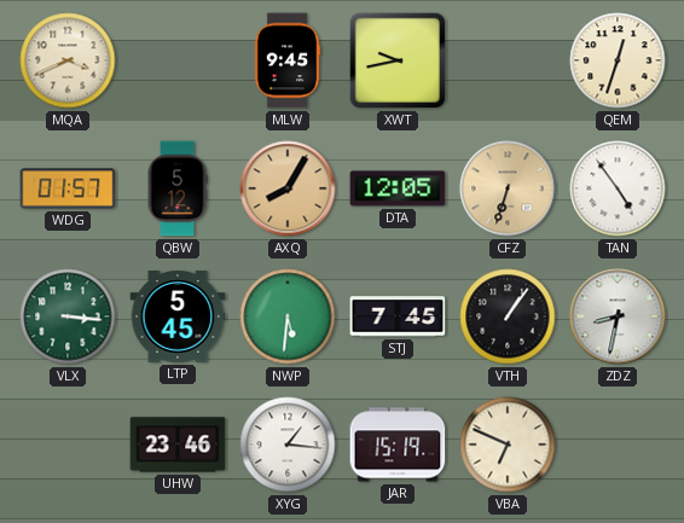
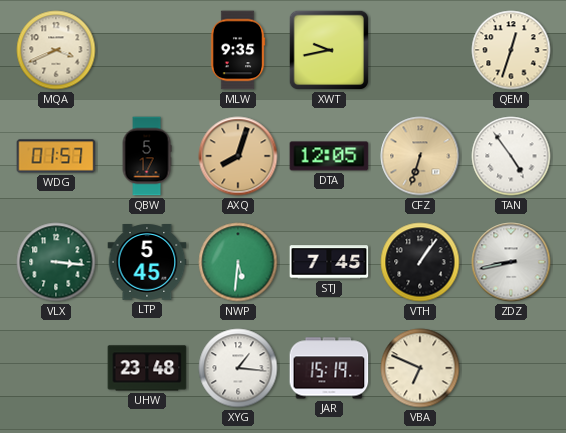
MLW: 9:45 -> 9:35 (238, 50)
QBW: 5:12 -> 5:17 (147, 156)
AXQ: 8:05 -> 8:03 (238, 156)
ZDZ: 8:32 -> 8:43 (511, 262)
UHW: 23:46 -> 23:48 (147, 368)
